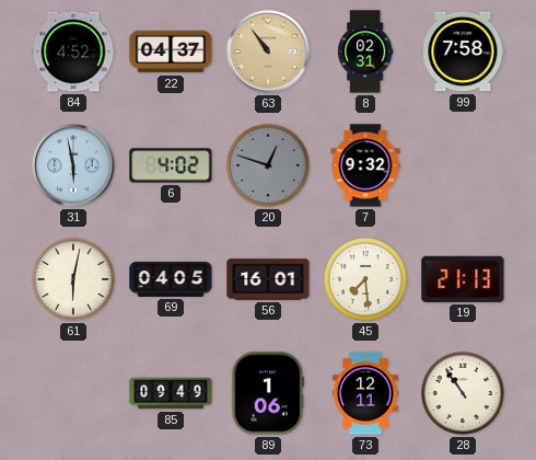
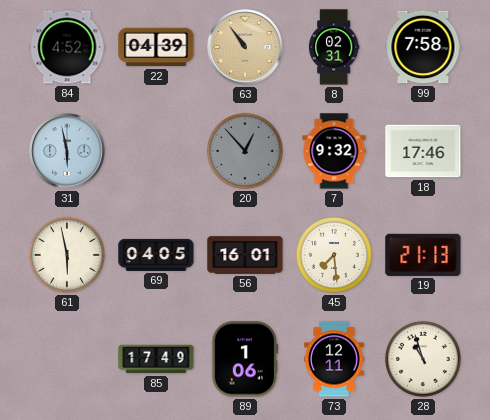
22: 04:37 -> 04:39 (156, 47)
6: 4:02 -> none (171, 165)
20: 12:48 -> 12:53 (245, 151)
18: none -> 17:46 (423, 151)
61: 6:02 -> 5:58 (67, 255)
85: 09:49 -> 17:49 (156, 359)
28: 10:54 -> 10:57 (423, 359)
